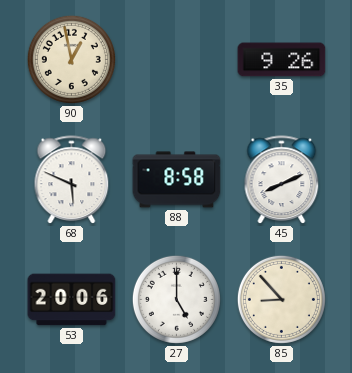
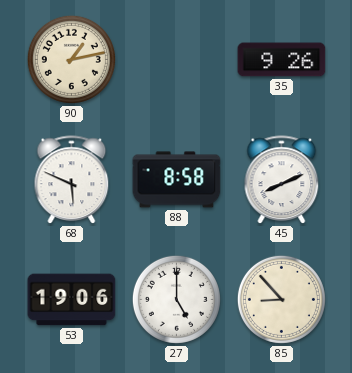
90: 12:58 -> 1:13 (71, 59)
53: 20:06 -> 19:06 (72, 300)
